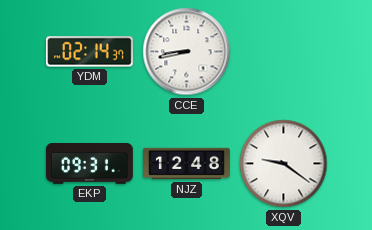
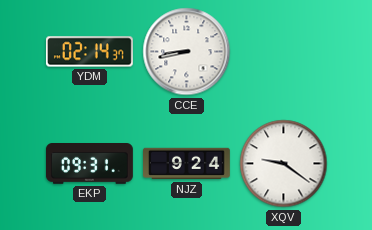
NJZ: 12:48 -> 9:24 (187, 164)
